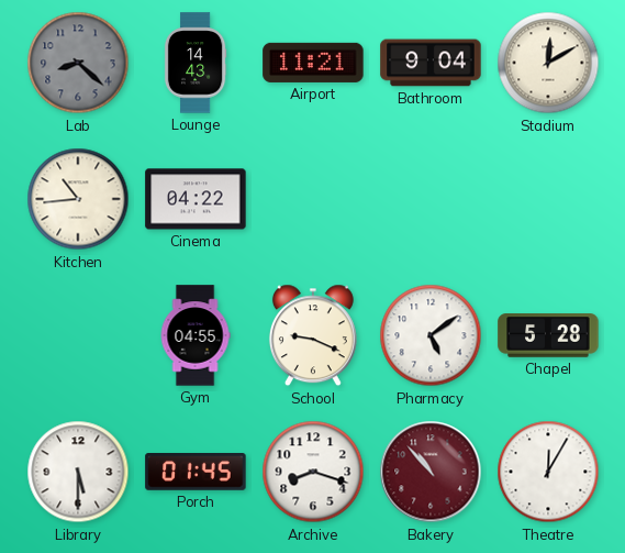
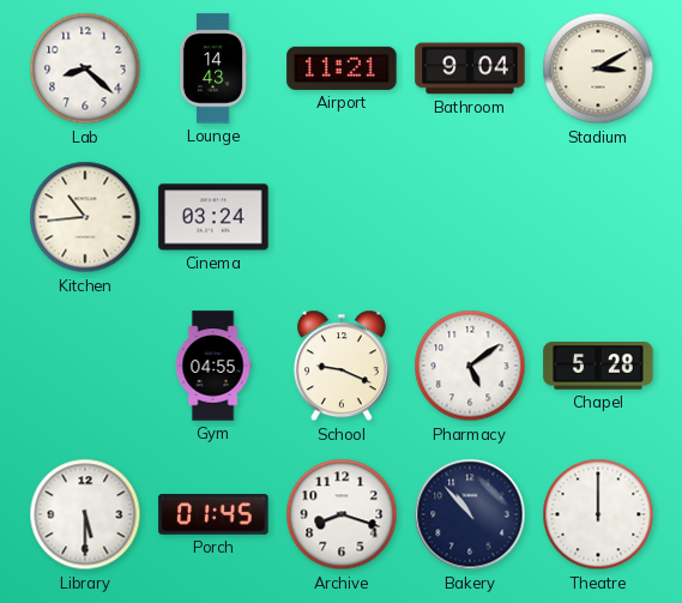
Lab dial: grey -> white (85, 68)
Stadium: 12:10 -> 3:10 (598, 68)
Cinema: 04:22 -> 03:24 (213, 217)
Bakery dial: burgundy -> navy (470, 514)
Theatre: 12:05 -> 12:00 (598, 514)
